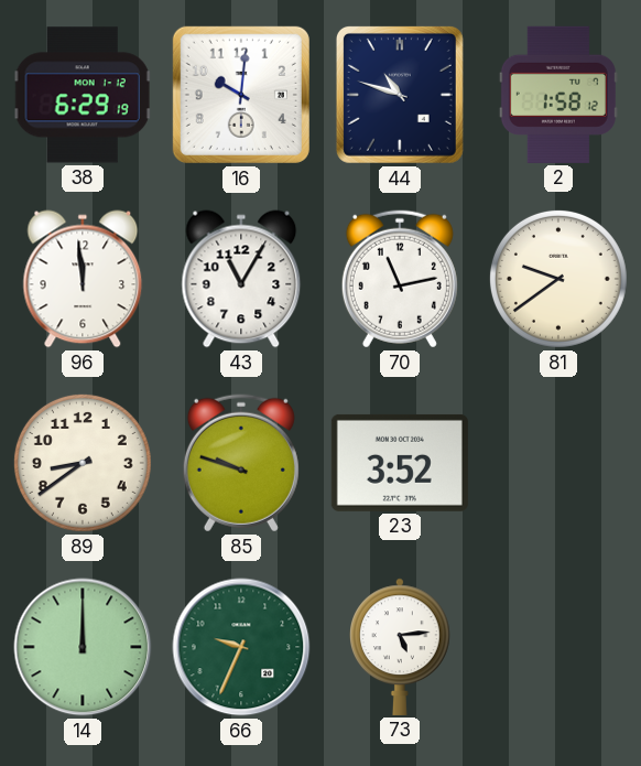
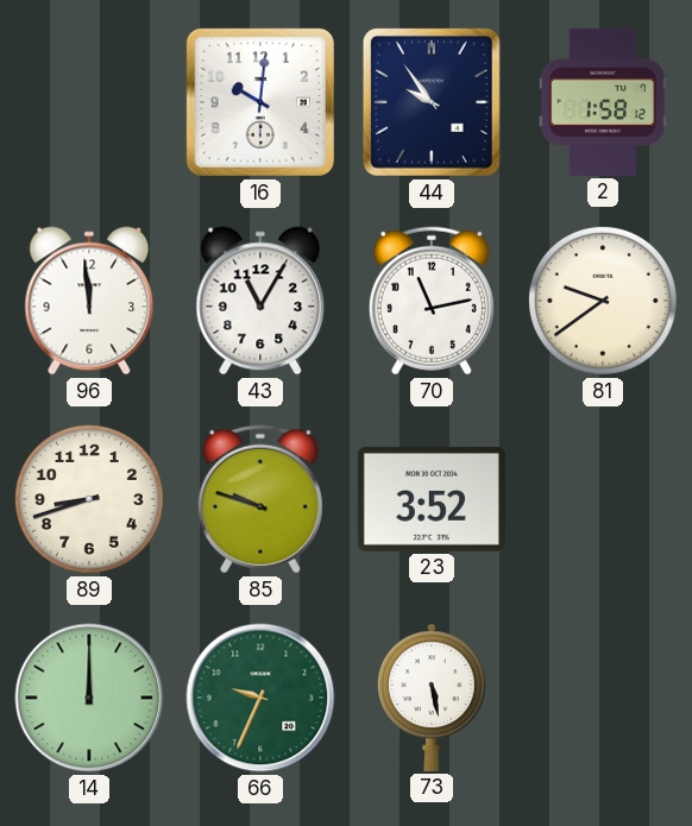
38: 6:29 -> none (83, 95)
44: 10:48 -> 9:54 (432, 102)
89: 8:39 -> 8:42 (89, 499)
73: 5:14 -> 5:28 (432, 698)
